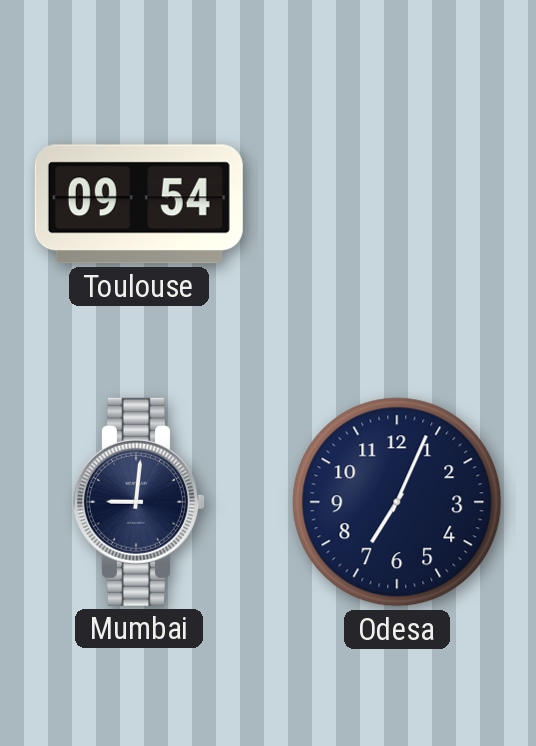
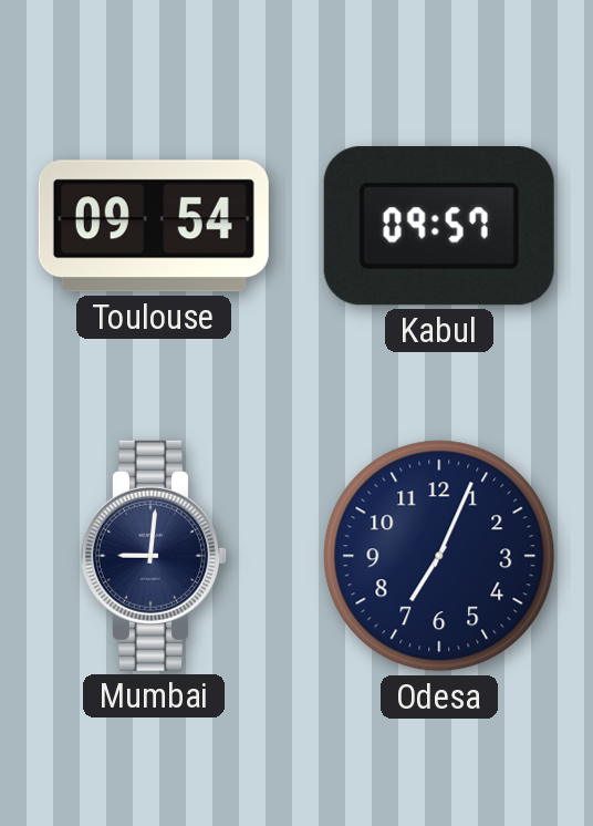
Kabul: none -> 09:57 (439, 226)
